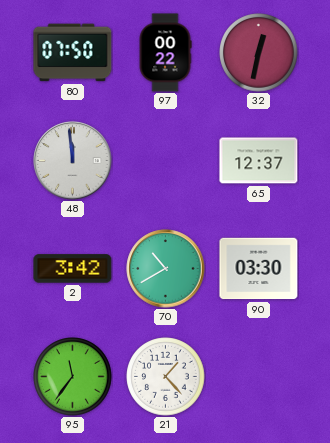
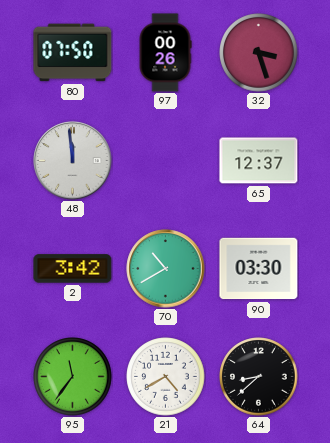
97: 00:22 -> 00:26 (165, 53)
32: 12:32 -> 3:27 (259, 53)
21: 1:23 -> 4:40 (166, 377)
64: none -> 8:38 (259, 377)
